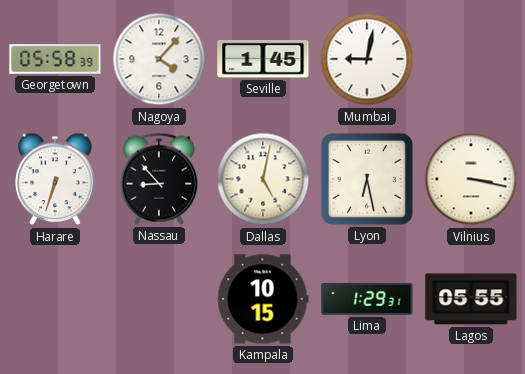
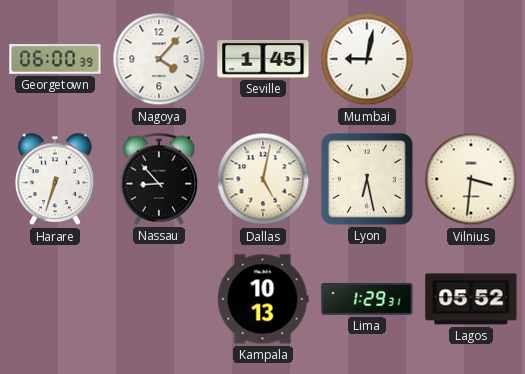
Georgetown: 05:58 -> 06:00 (55, 59)
Vilnius: 3:17 -> 3:31 (471, 179)
Kampala: 10:15 -> 10:13 (263, 299)
Lagos: 05:55 -> 05:52 (471, 299)
